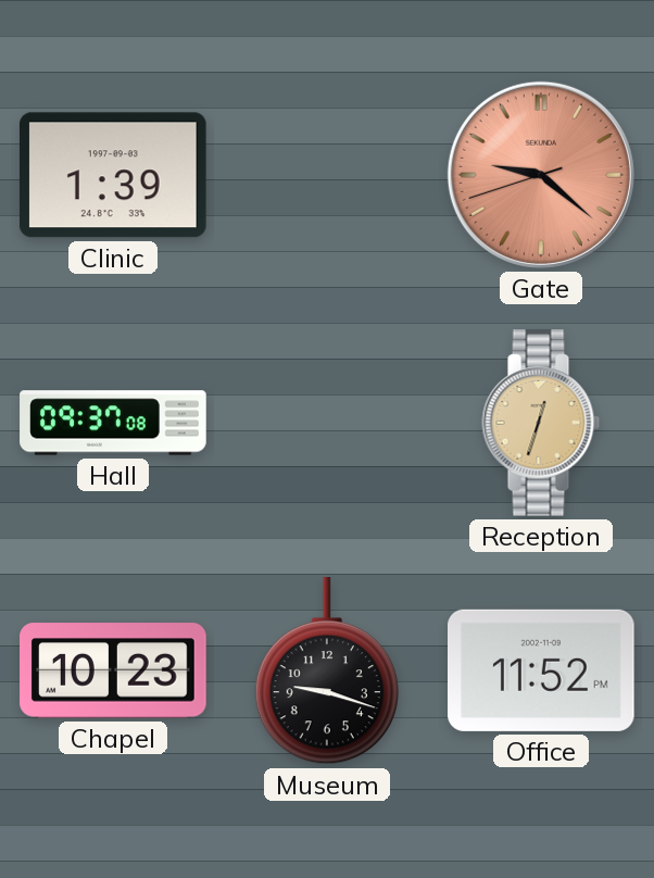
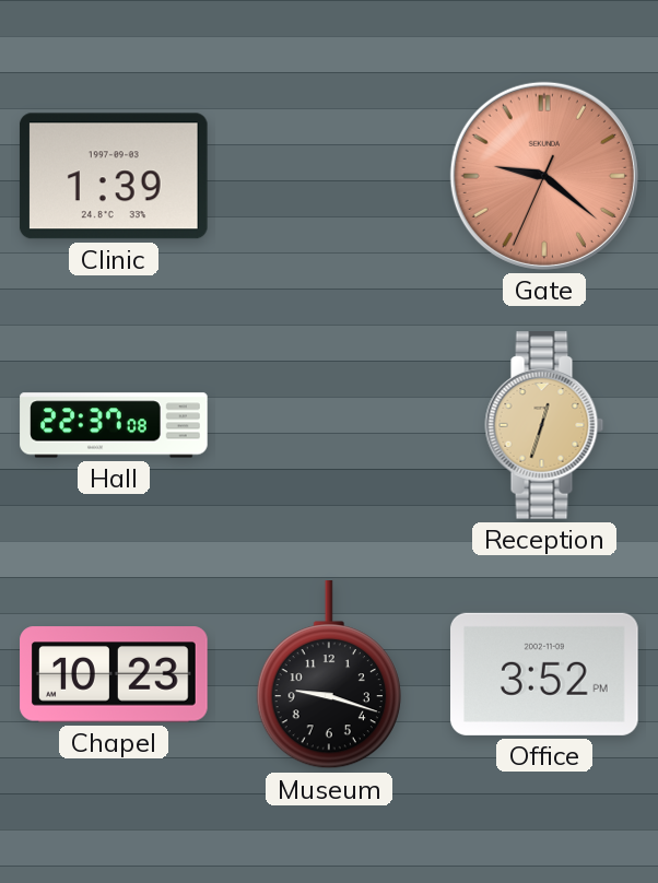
Gate: 9:21:42 -> 9:21:34 (544, 176)
Hall: 09:37 -> 22:37 (114, 425)
Office: 11:52 -> 3:52 (545, 674)
